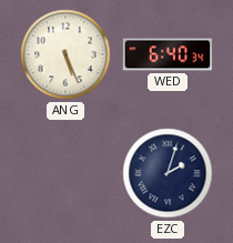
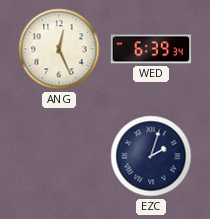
ANG: 5:26 -> 12:26 (59, 49)
WED: 6:40 -> 6:39 (151, 49)
